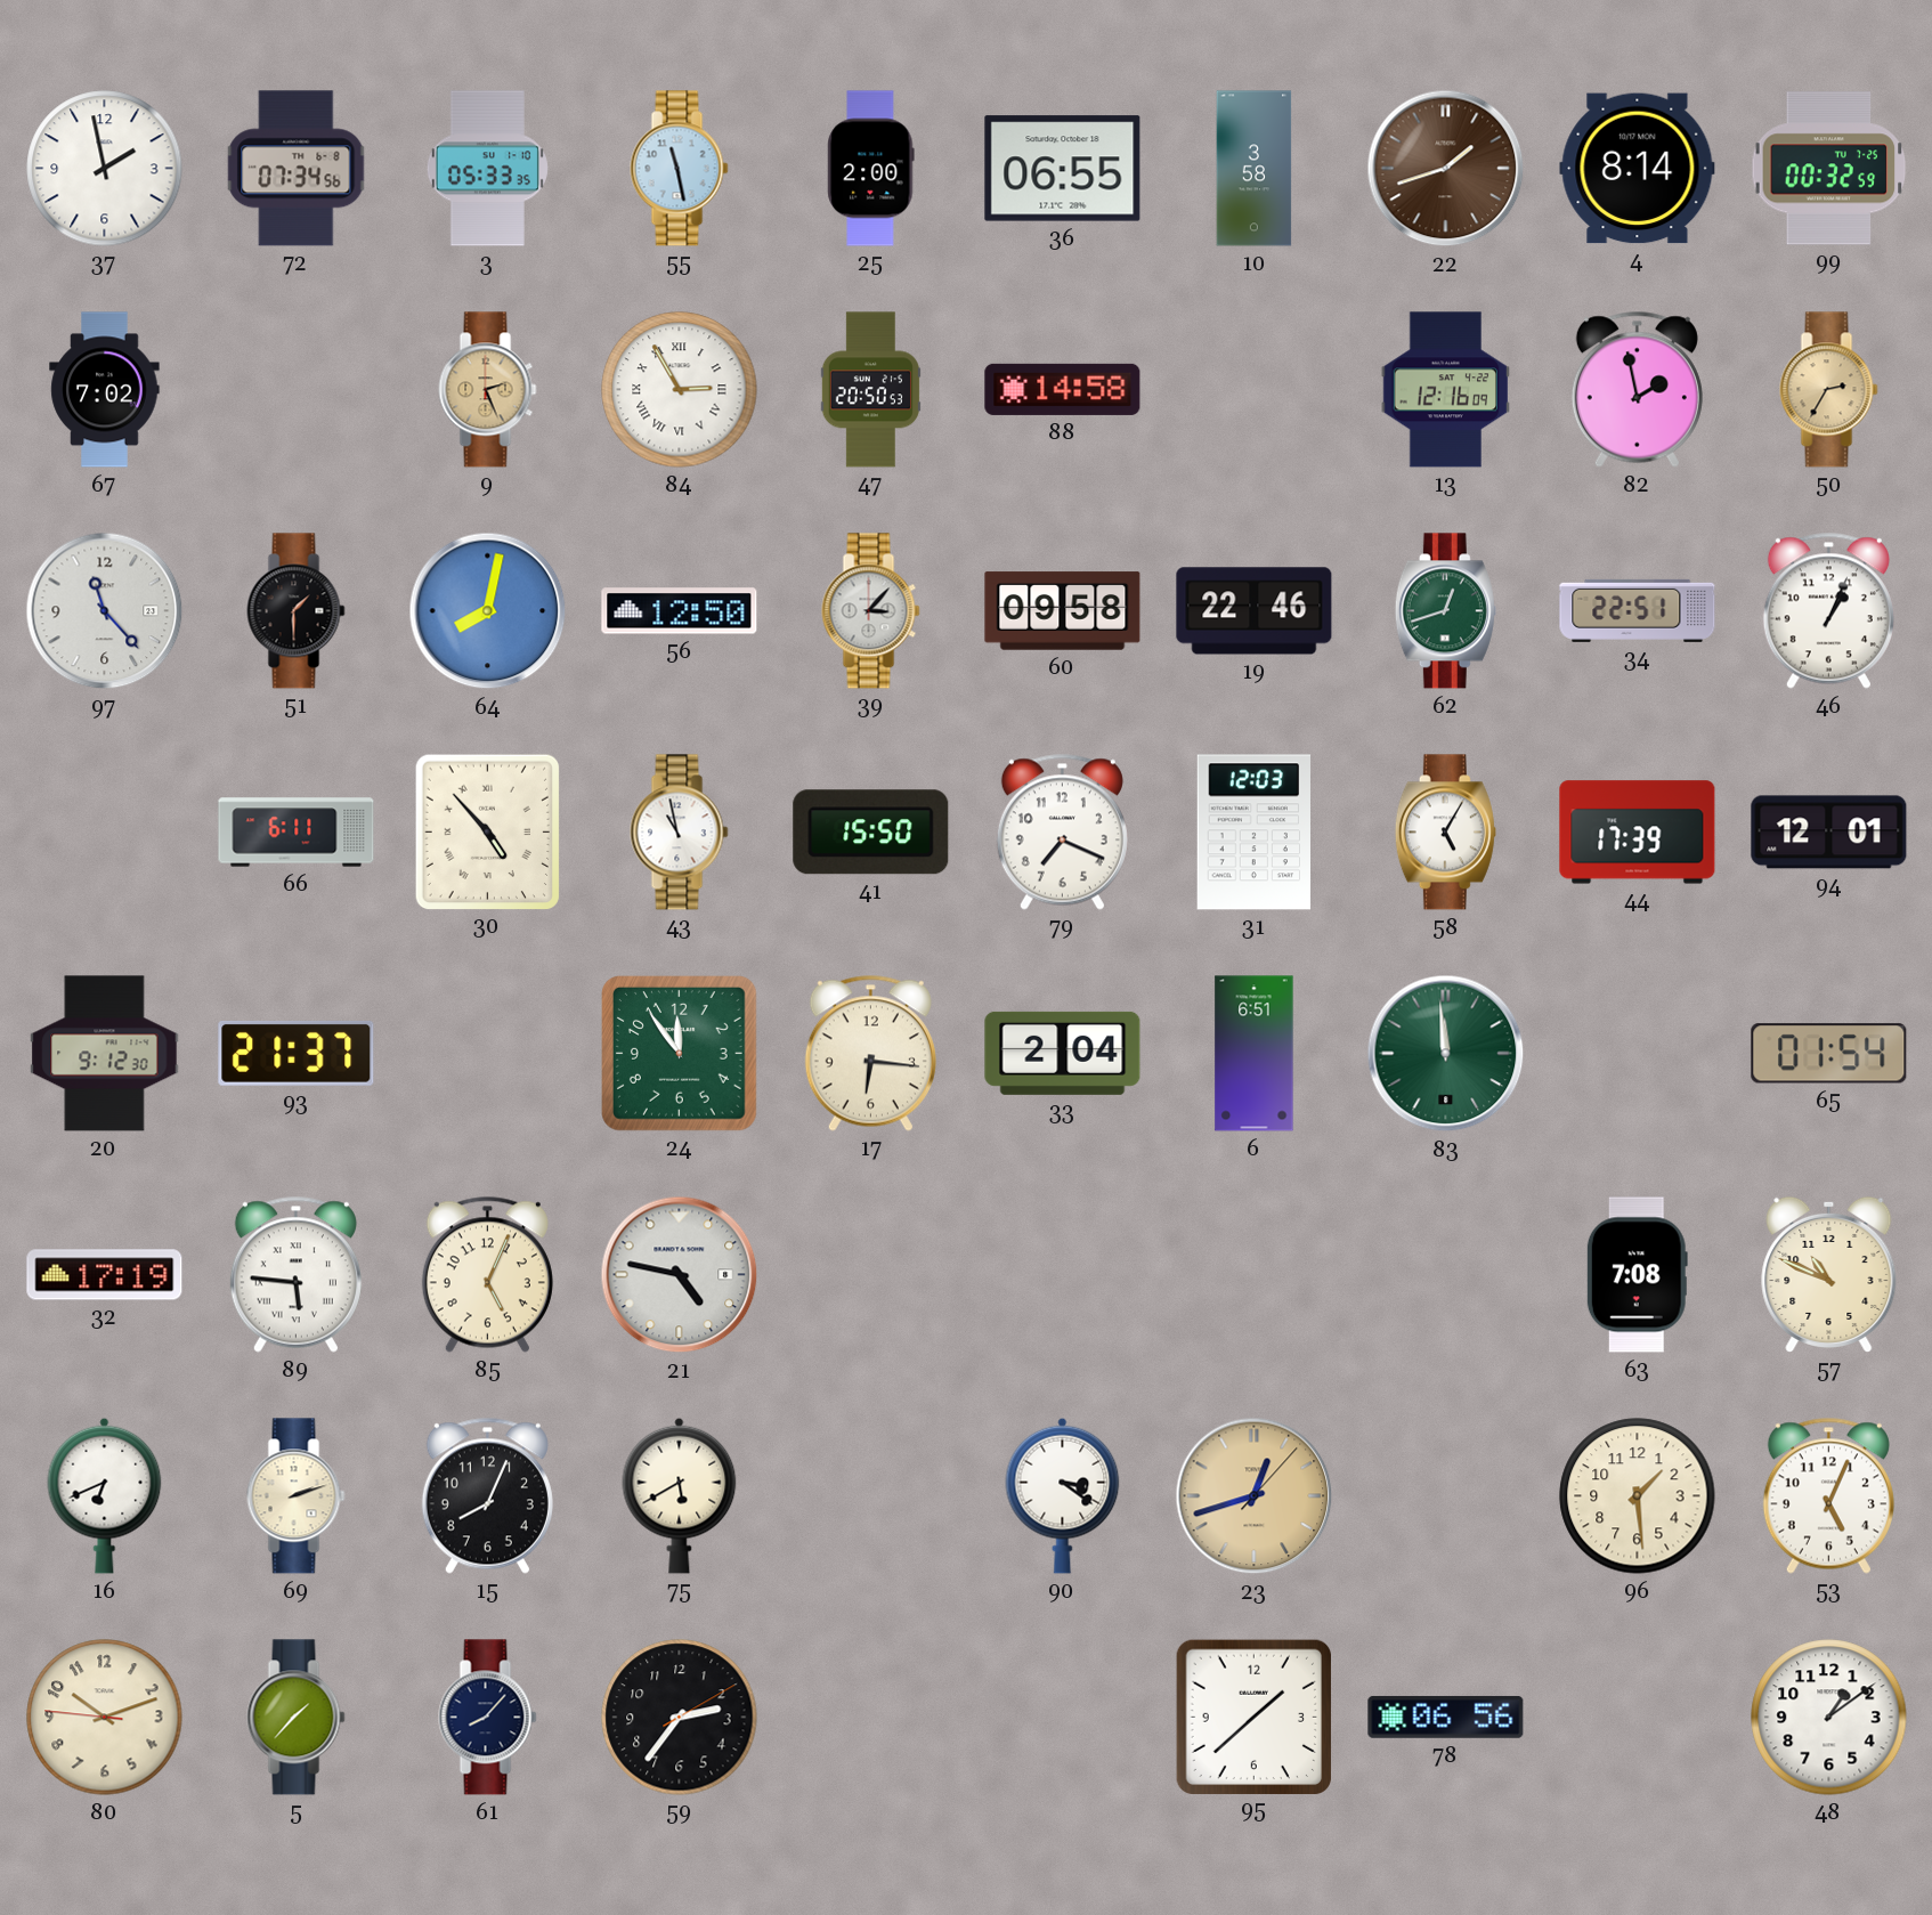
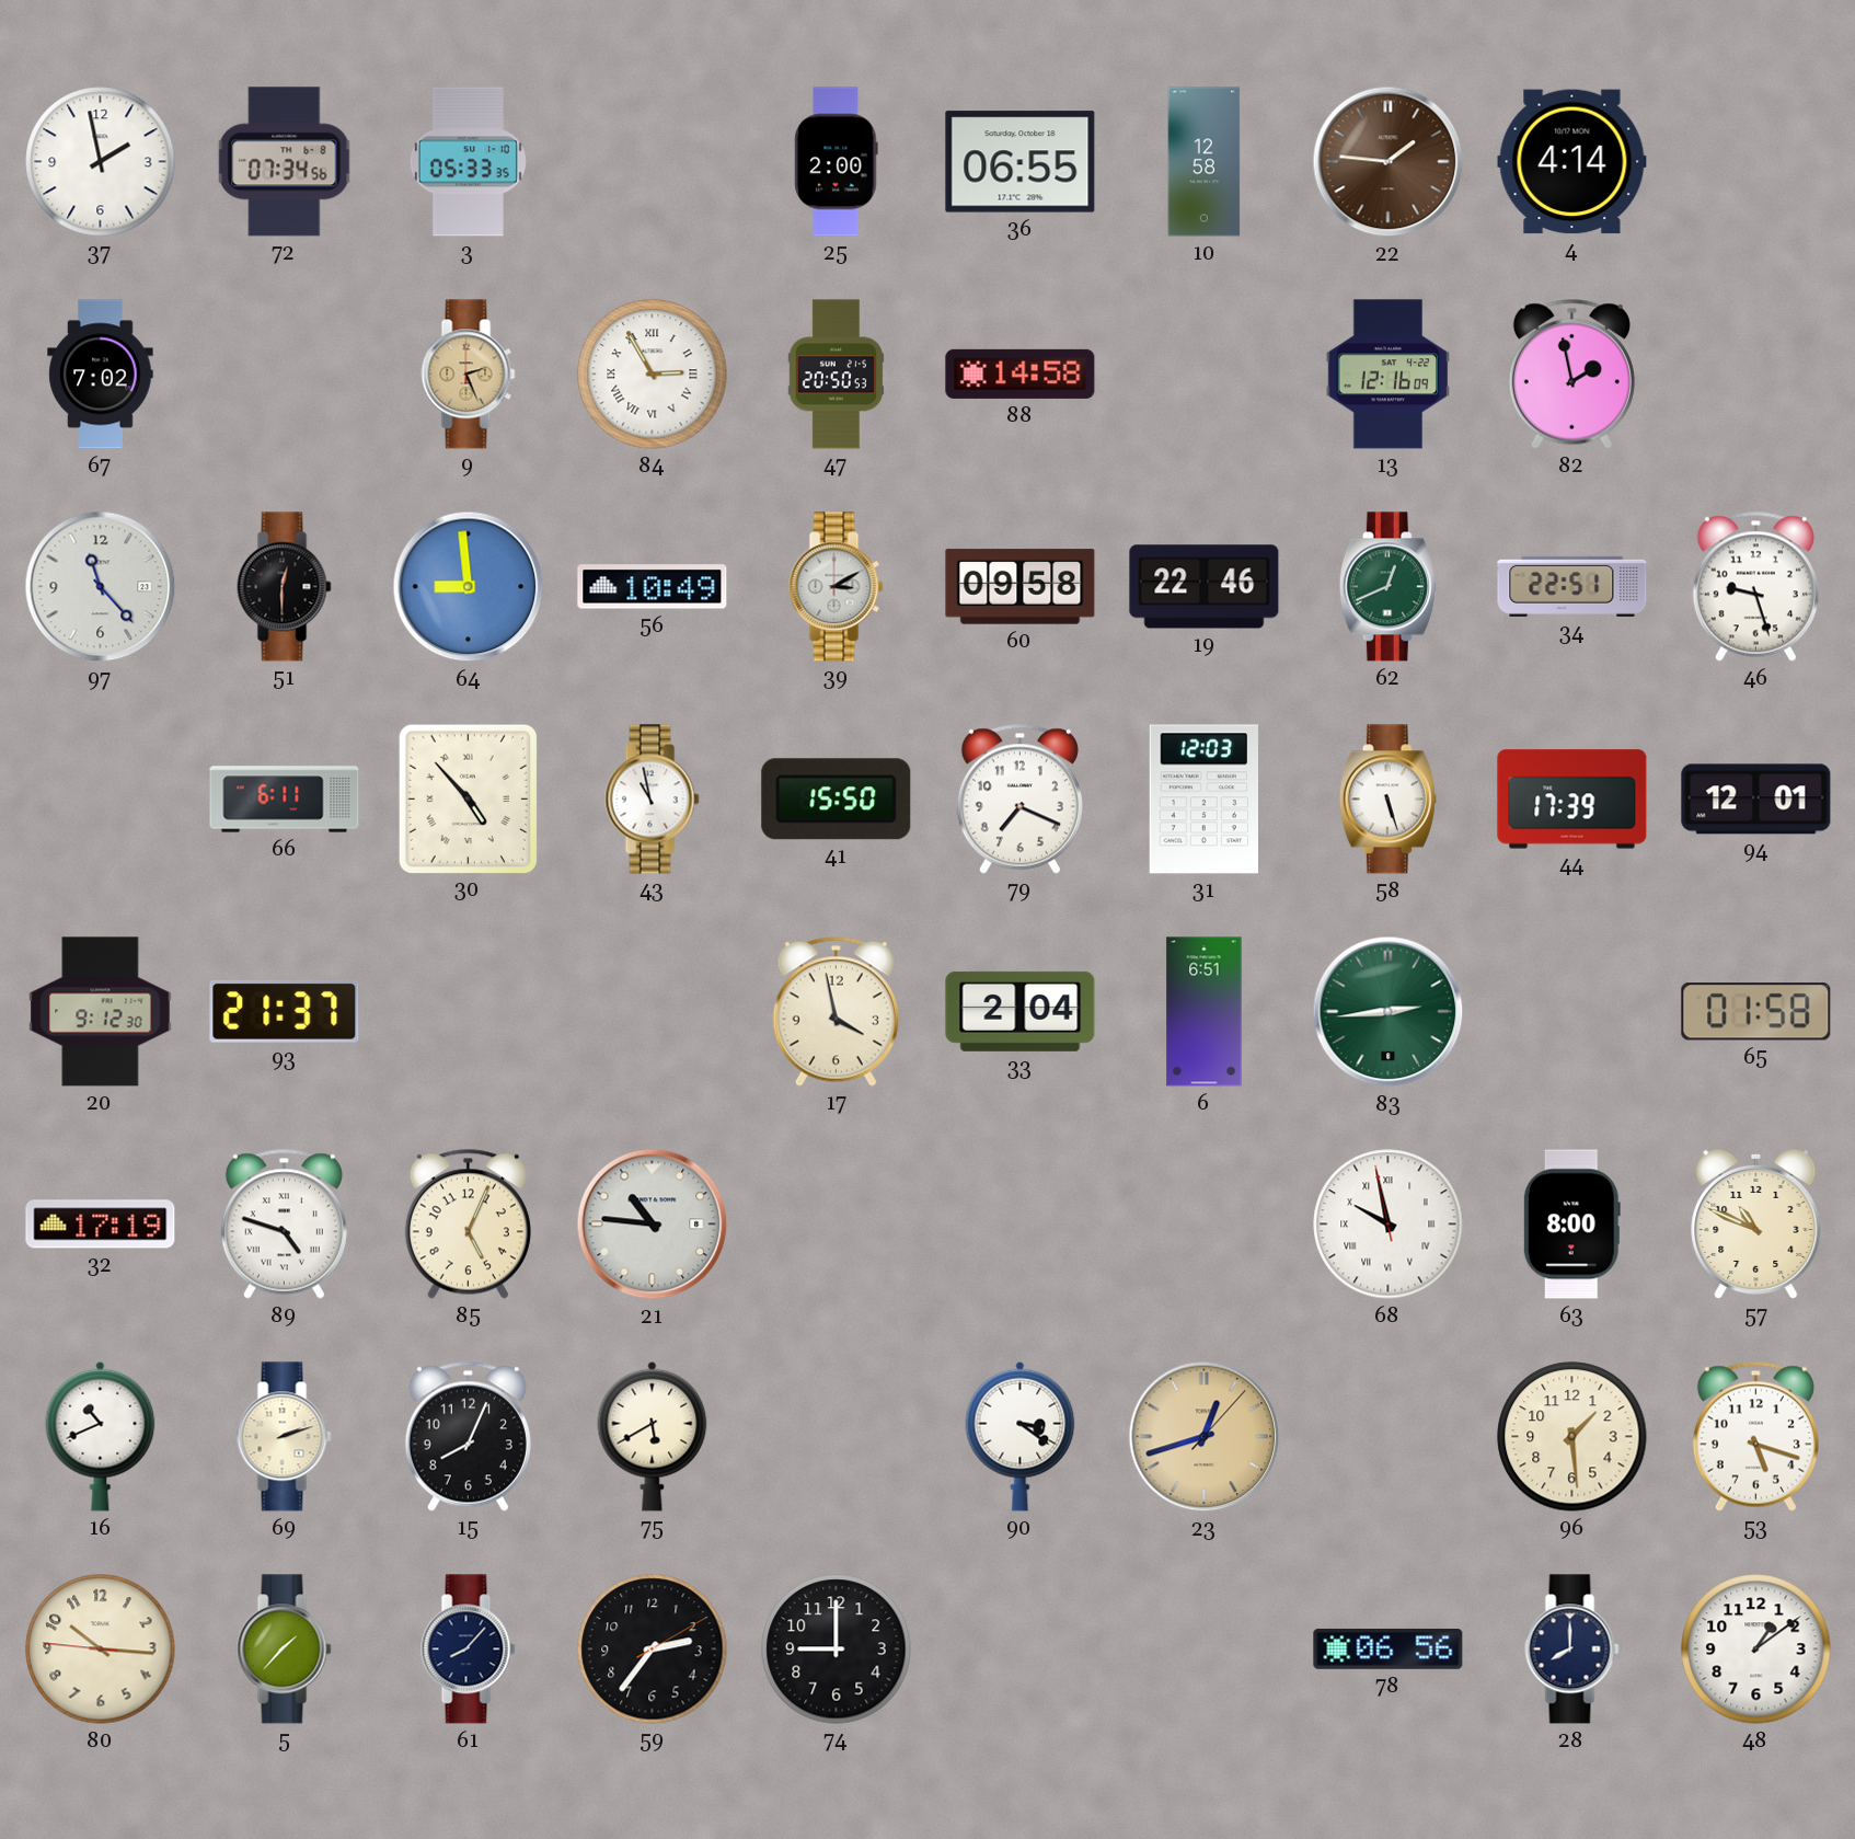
55: 11:28 -> none (680, 169)
10: 3:58 -> 12:58 (1205, 162)
22: 1:42 -> 1:46 (1389, 162)
4: 8:14 -> 4:14 (1572, 162)
99: 00:32 -> none (1829, 169)
50: 2:35 -> none (1829, 390)
51: 1:30 -> 12:30 (285, 587)
64: 8:02 -> 8:59 (469, 587)
56: 12:50 -> 10:49 (653, 587)
39: 3:07 -> 3:10 (837, 587)
62: 12:42 -> 12:41 (1387, 587)
46: 1:04 -> 9:27 (1755, 586)
58: 5:05 -> 5:27 (1387, 800)
24: 11:54 -> none (680, 1054)
17: 6:16 -> 3:58 (836, 1011)
83: 11:59 -> 2:44 (1389, 1012)
65: 01:54 -> 01:58 (1756, 1012)
89: 5:46 -> 4:48 (284, 1223)
21: 4:47 -> 10:46 (653, 1225)
68: none -> 9:57 (1389, 1225)
63: 7:08 -> 8:00 (1571, 1225)
16: 6:41 -> 10:41 (101, 1436)
53: 5:04 -> 5:18 (1755, 1436)
80: 10:11 -> 10:15 (101, 1650)
74: none -> 9:00 (837, 1650)
95: 1:38 -> none (1253, 1717)
28: none -> 8:00 (1572, 1650)
